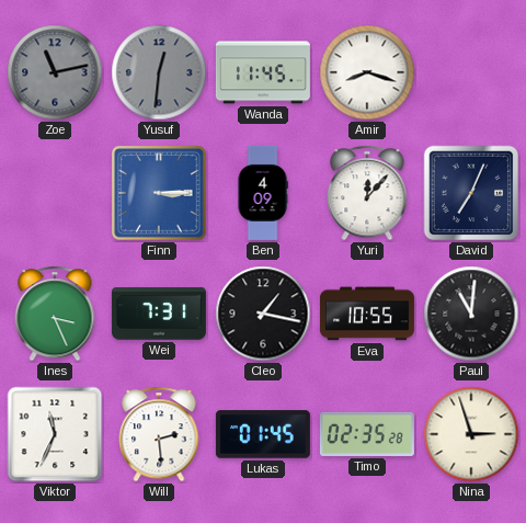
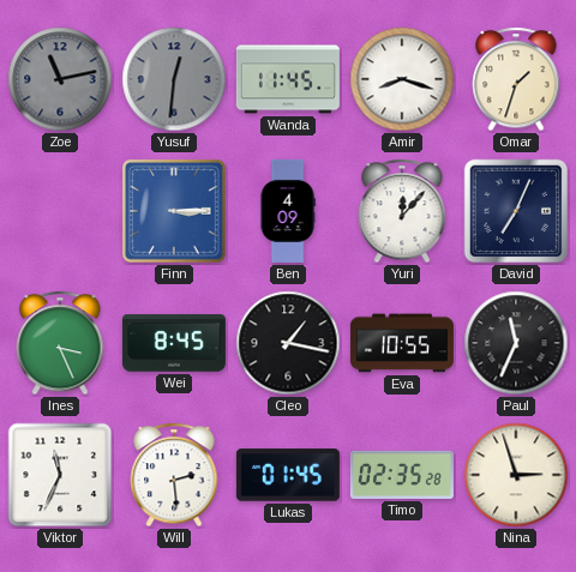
Omar: none -> 1:33 (516, 79)
Wei: 7:31 -> 8:45 (174, 343)
Paul: 11:01 -> 11:34 (516, 343)
